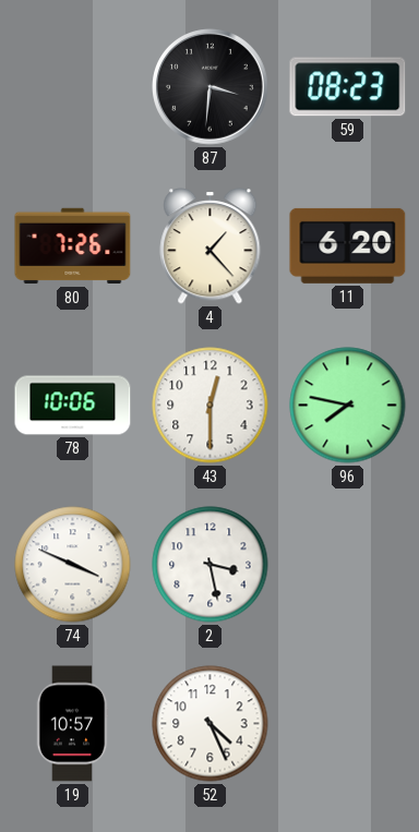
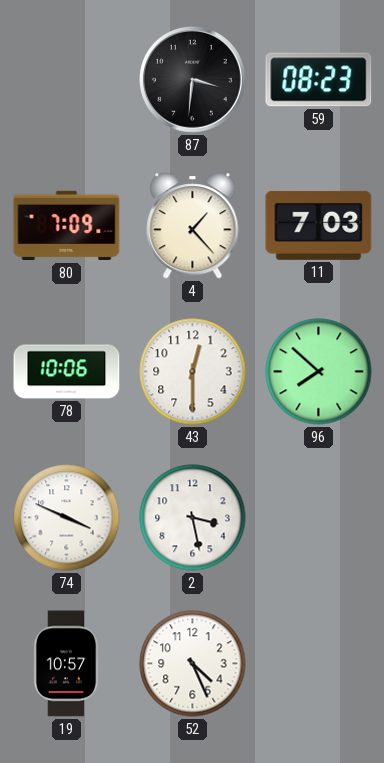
80: 7:26 -> 7:09 (67, 226)
11: 6:20 -> 7:03 (319, 225)
96: 7:47 -> 7:52 (319, 372)
